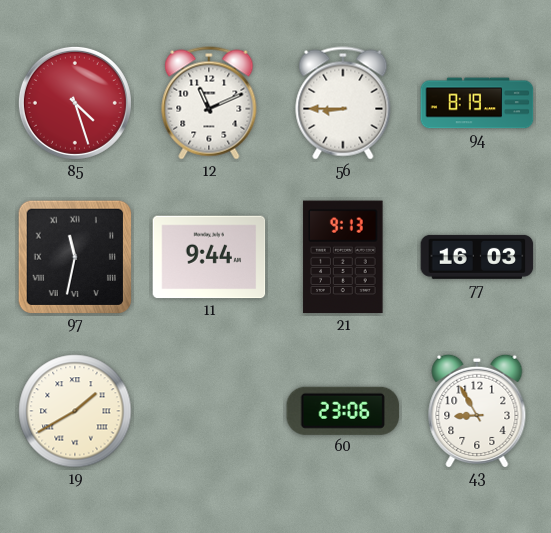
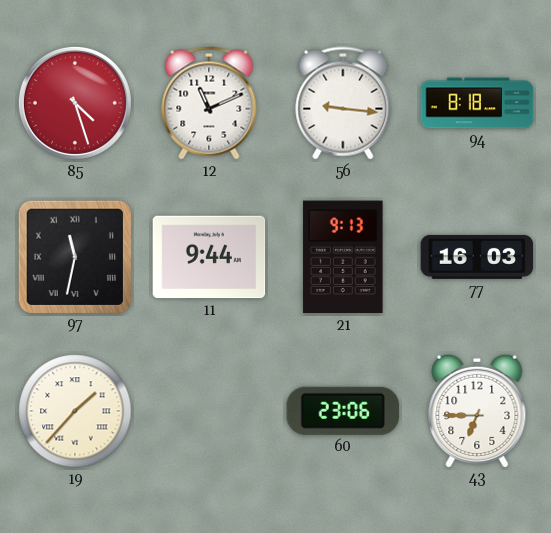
56: 8:45 -> 9:16 (343, 103)
94: 8:19 -> 8:18 (477, 103)
19: 1:40 -> 1:37 (75, 411)
43: 8:55 -> 6:45 (477, 410)
